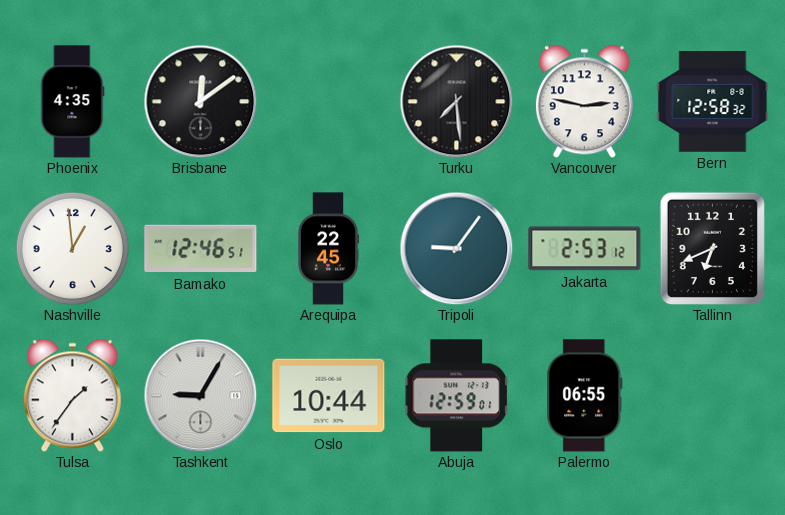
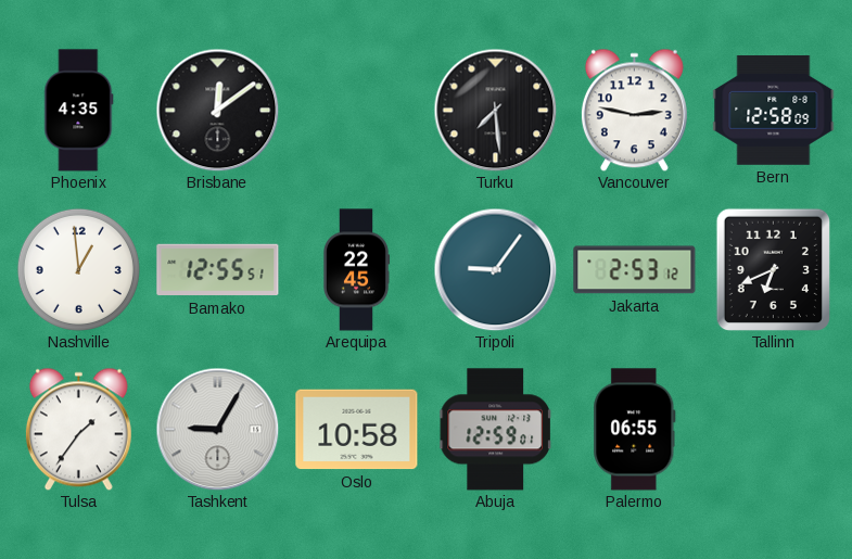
Bern: 12:58:32 -> 12:58:09 (774, 110)
Bamako: 12:46 -> 12:55 (218, 270)
Oslo: 10:44 -> 10:58 (357, 430)
